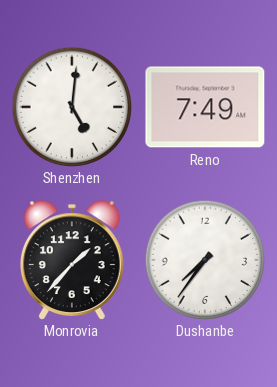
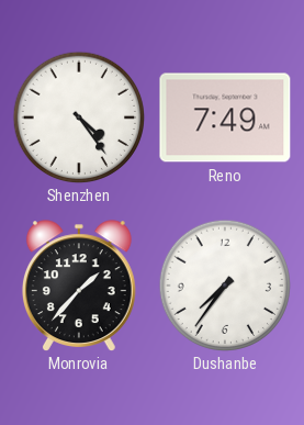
Shenzhen: 5:01 -> 4:24 (78, 116)
